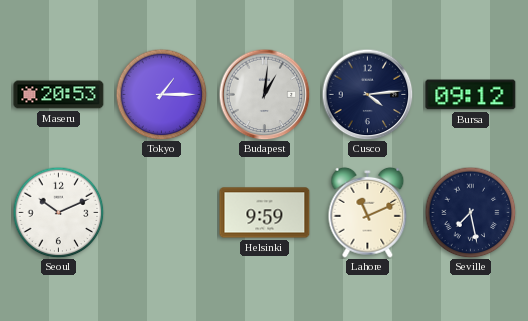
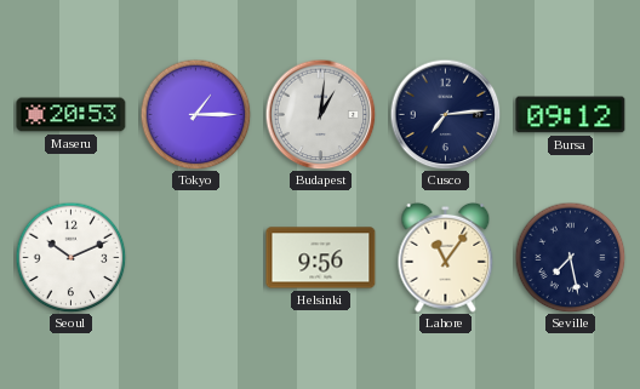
Cusco: 4:14 -> 7:14 (445, 114)
Helsinki: 9:59 -> 9:56 (321, 258)
Lahore: 11:11 -> 11:06 (446, 257)
